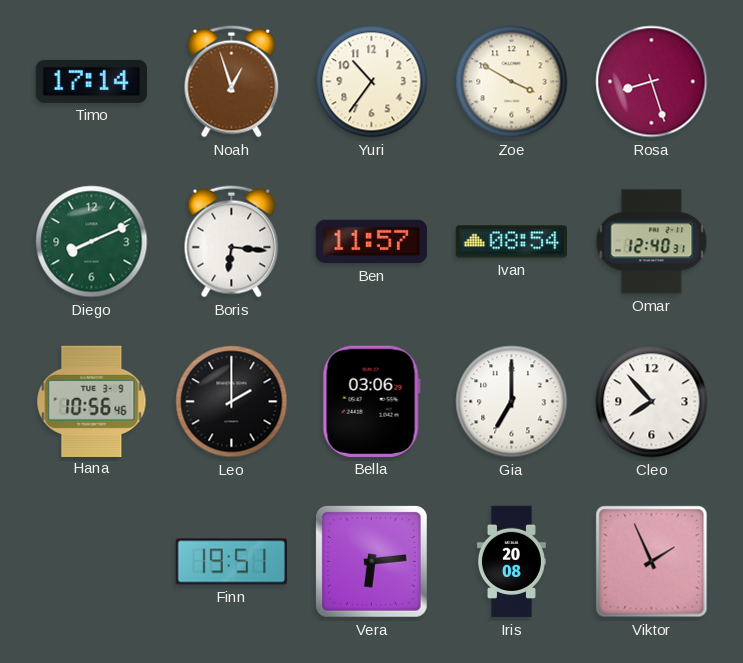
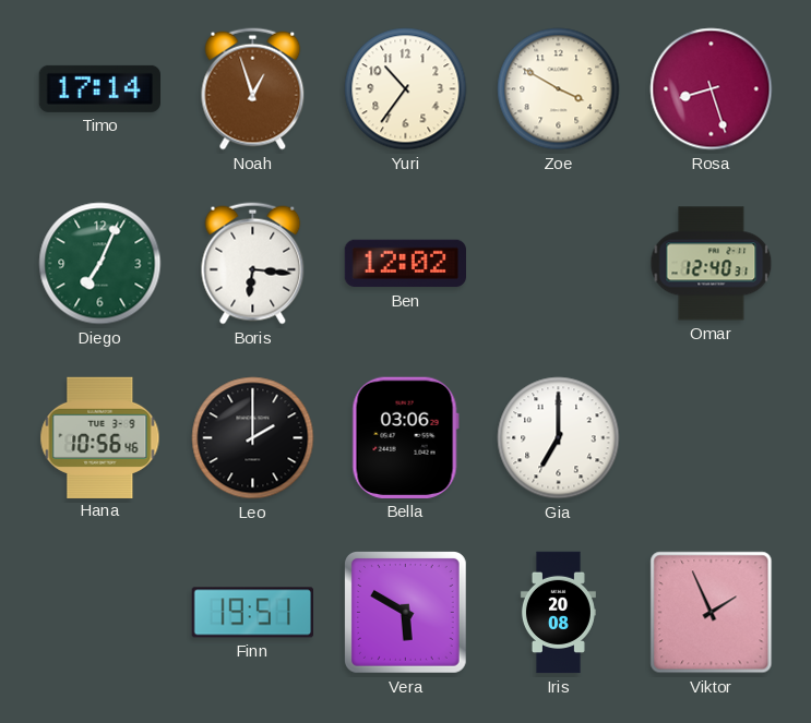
Diego: 8:11 -> 7:04 (100, 264)
Ben: 11:57 -> 12:02 (405, 264)
Ivan: 08:54 -> none (511, 242)
Cleo: 7:53 -> none (652, 402)
Vera: 6:14 -> 5:50 (405, 612)
